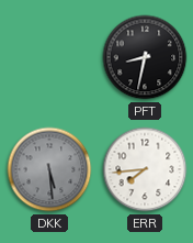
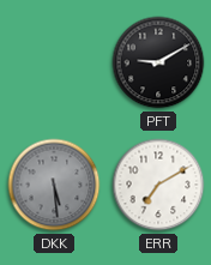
PFT: 8:32 -> 9:10 (158, 62)
ERR: 7:44 -> 7:10 (158, 185)
